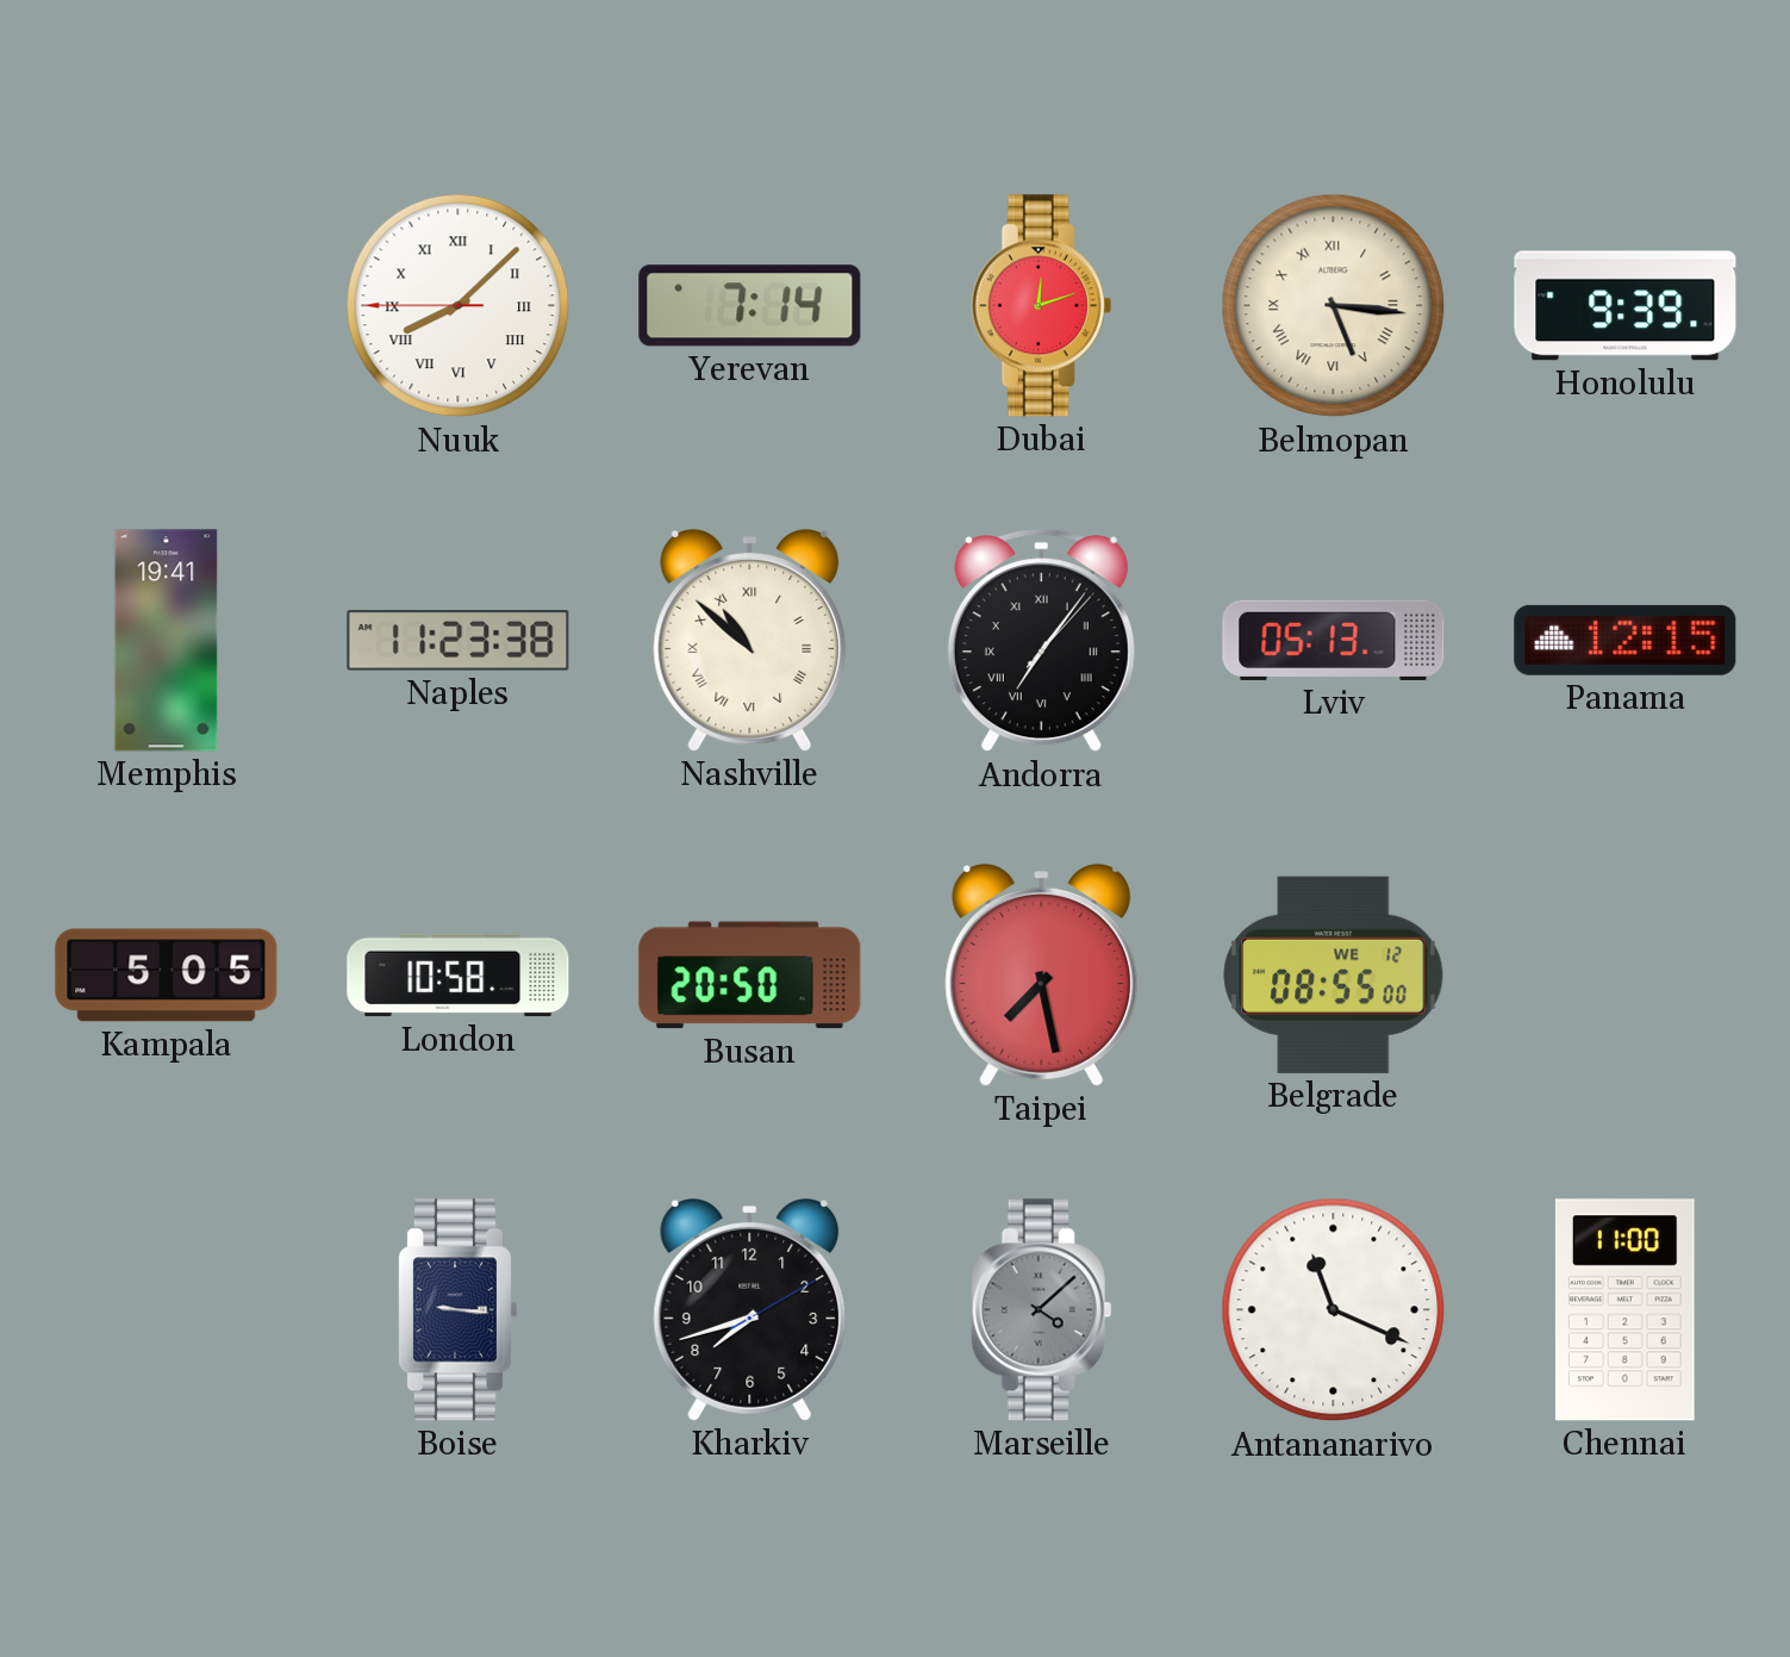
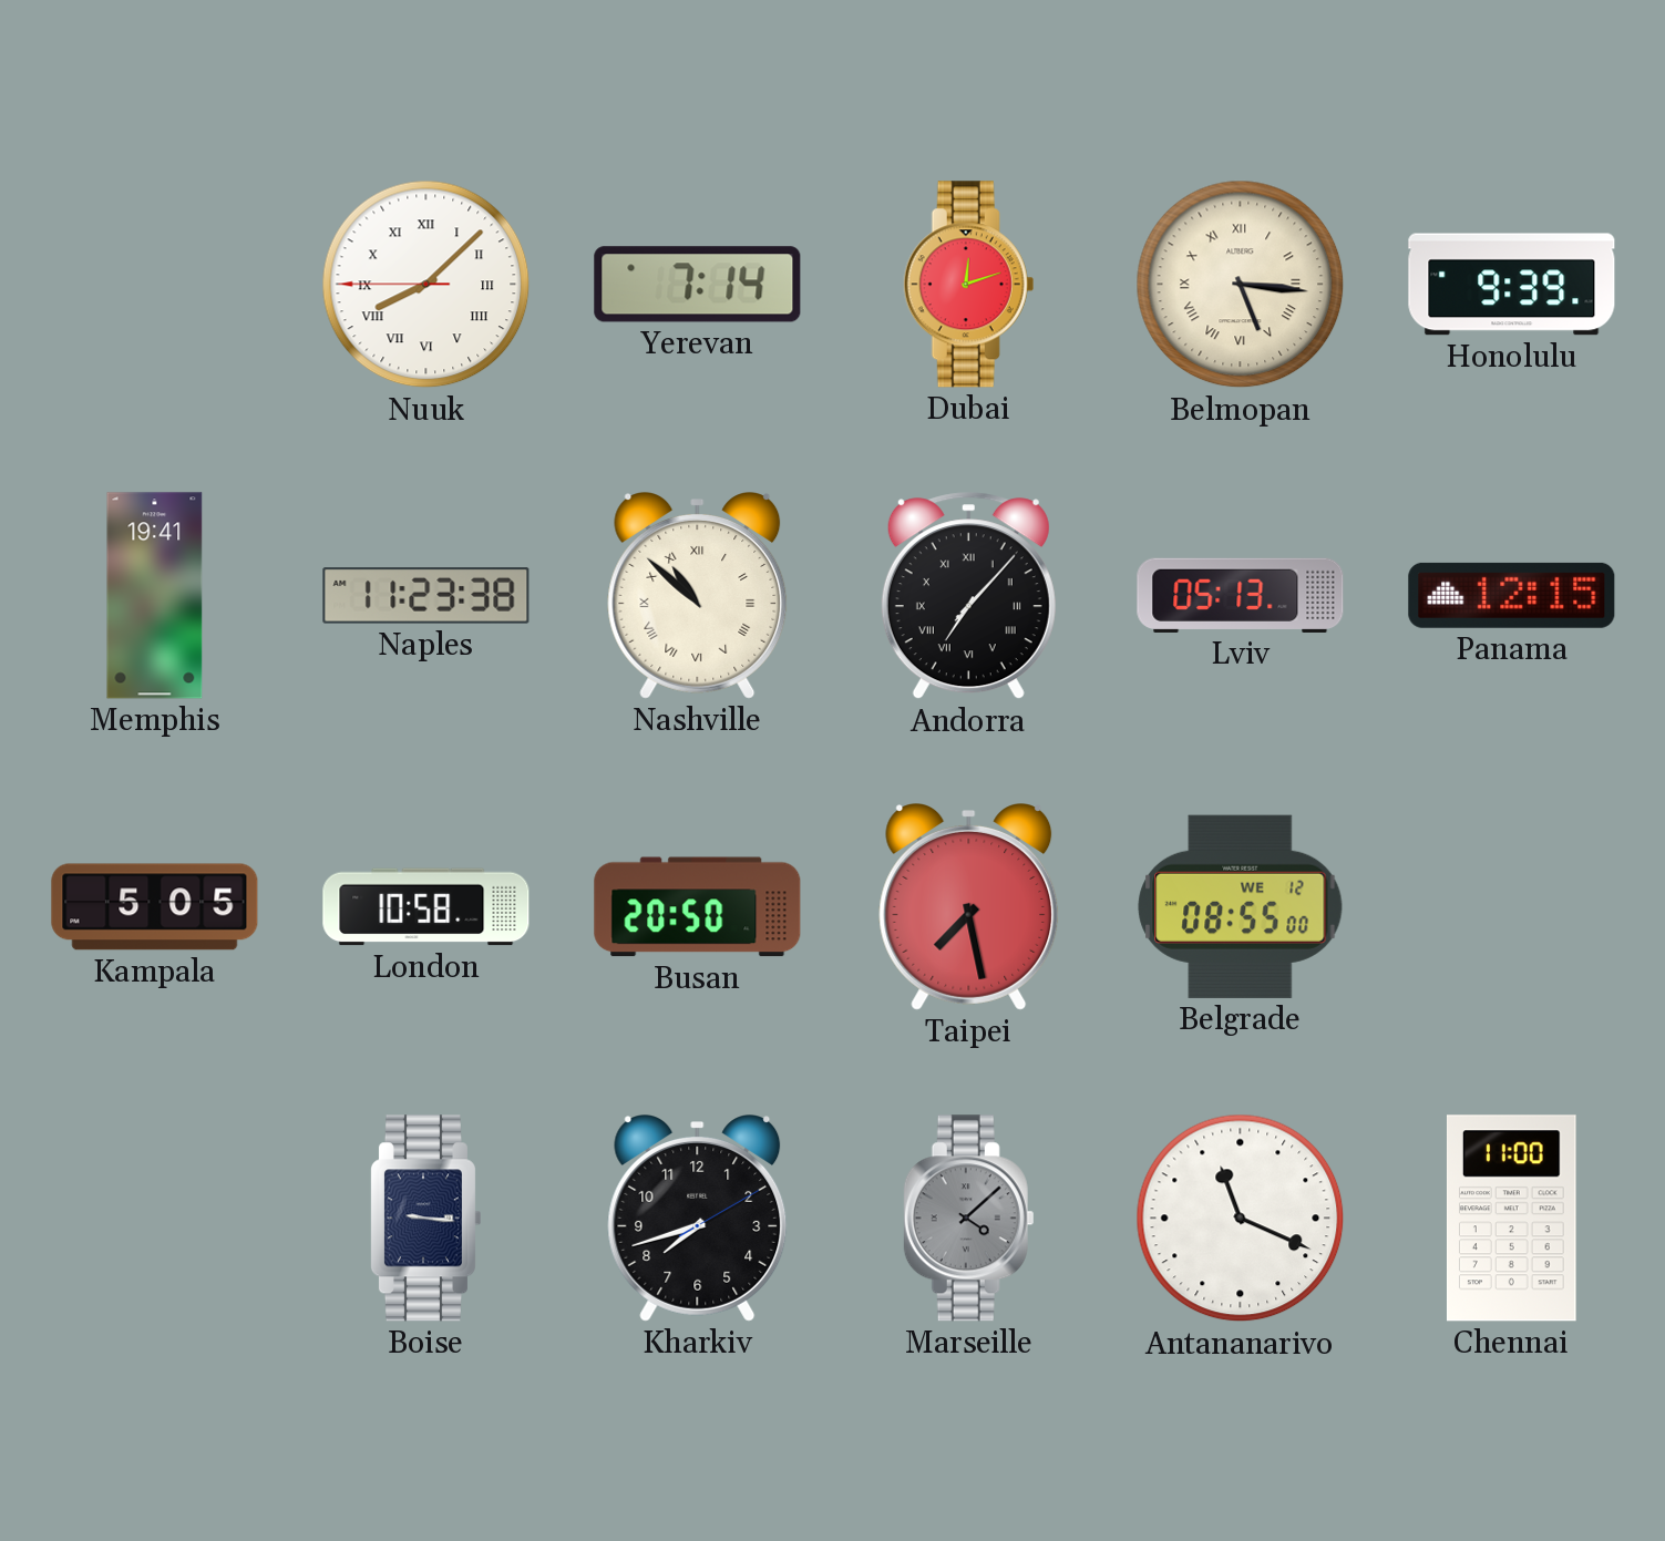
Andorra: 7:06 -> 7:07 (968, 596)
